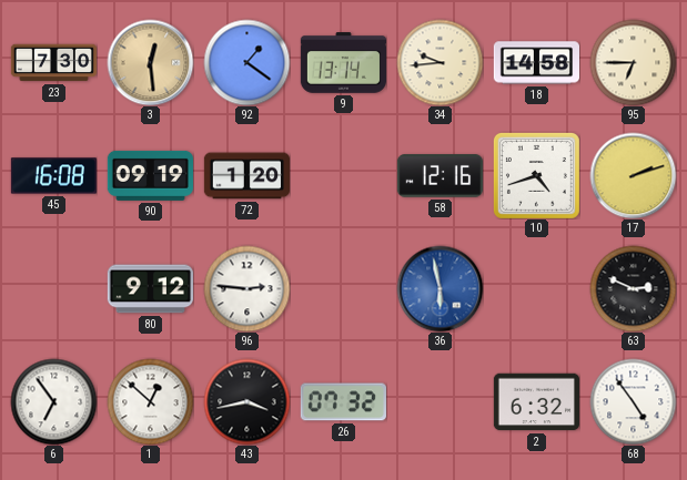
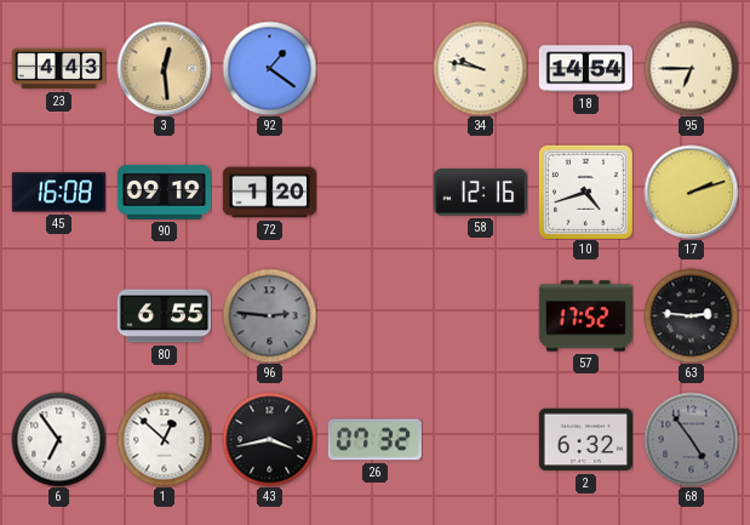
23: 7:30 -> 4:43 (58, 69)
9: 13:14 -> none (343, 63)
34: 9:44 -> 9:47 (480, 68)
18: 14:58 -> 14:54 (585, 69)
80: 9:12 -> 6:55 (164, 316)
96 dial: white -> grey (269, 315)
36: 5:58 -> none (440, 288)
57: none -> 17:52 (585, 316)
63: 2:49 -> 2:46 (691, 315)
68 dial: white -> grey (691, 439)
